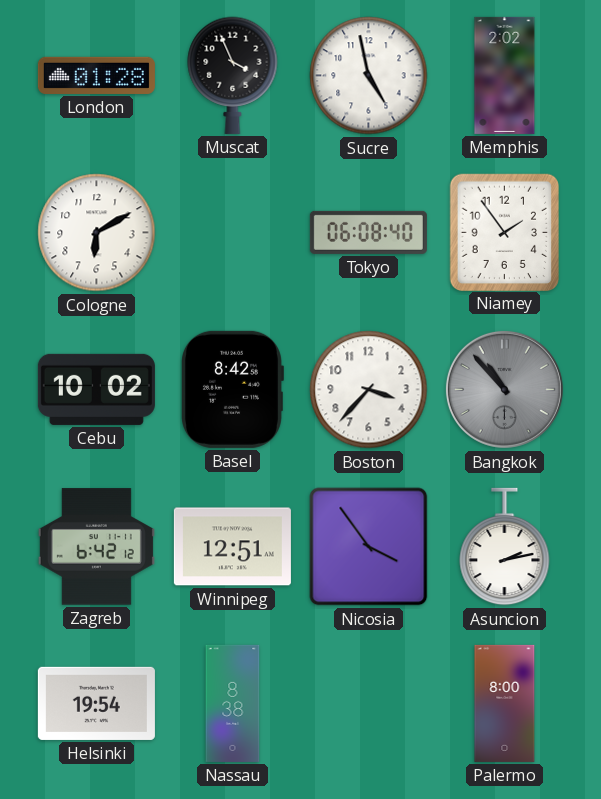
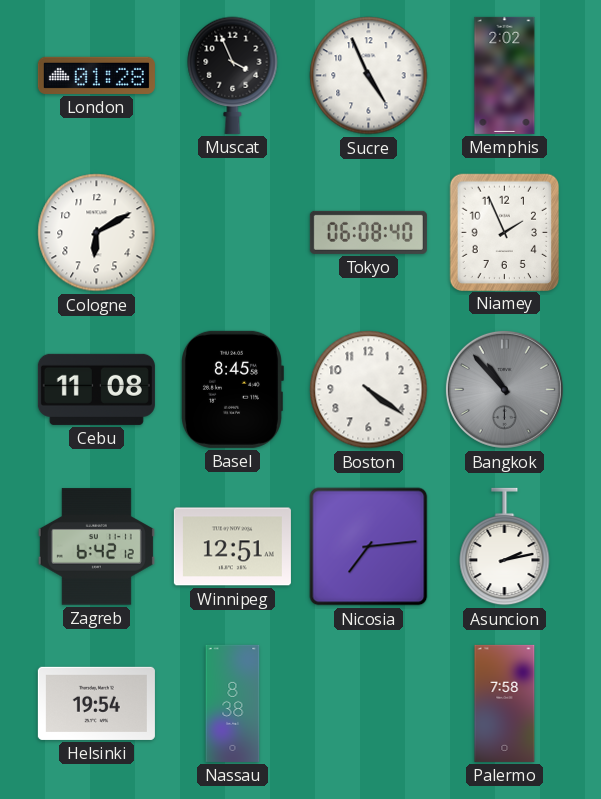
Sucre: 4:58 -> 4:56 (369, 76)
Niamey: 1:54 -> 1:56 (504, 232)
Cebu: 10:02 -> 11:08 (96, 389)
Basel: 8:42 -> 8:45 (233, 389)
Boston: 3:37 -> 4:21 (369, 390)
Nicosia: 3:54 -> 7:14 (369, 547)
Palermo: 8:00 -> 7:58 (505, 703)
